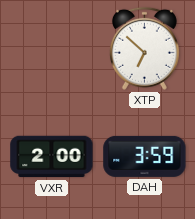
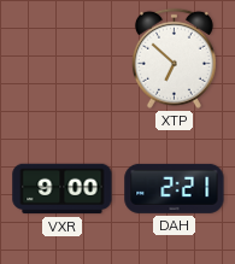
VXR: 2:00 -> 9:00 (63, 189)
DAH: 3:59 -> 2:21 (175, 188)
